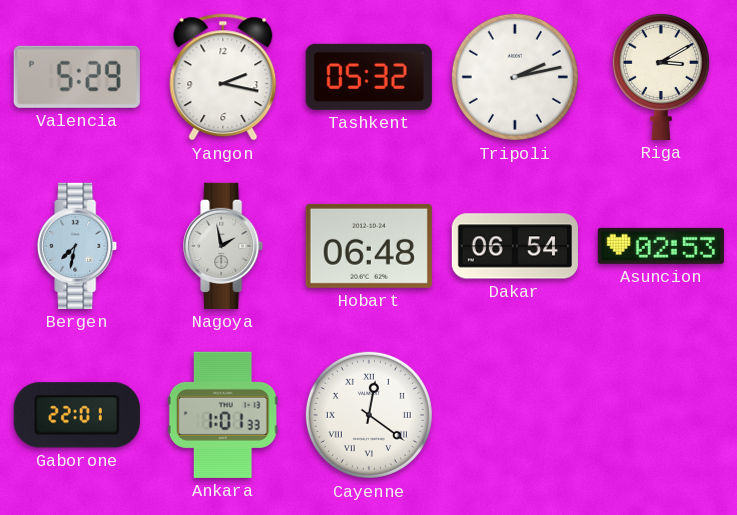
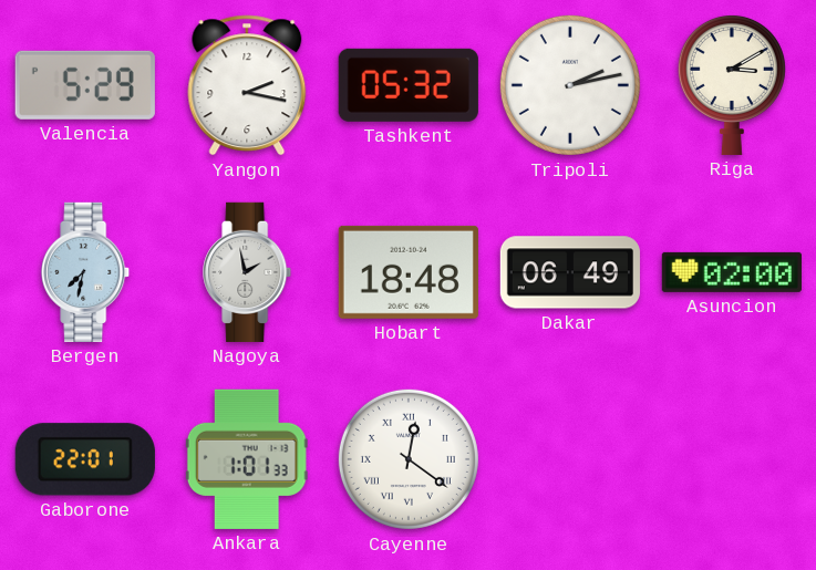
Hobart: 06:48 -> 18:48 (409, 272)
Dakar: 06:54 -> 06:49 (569, 272)
Asuncion: 02:53 -> 02:00 (732, 272)
